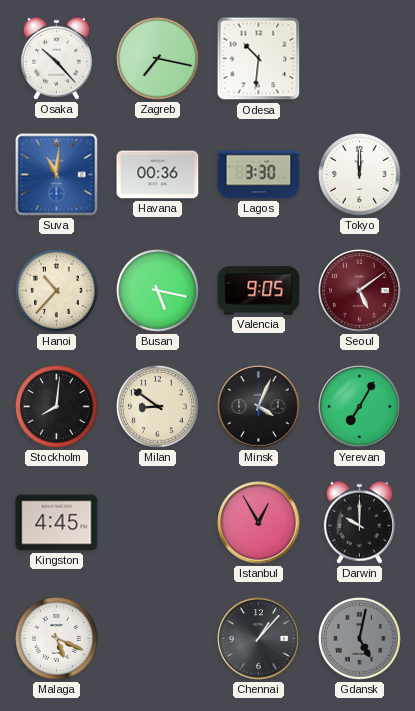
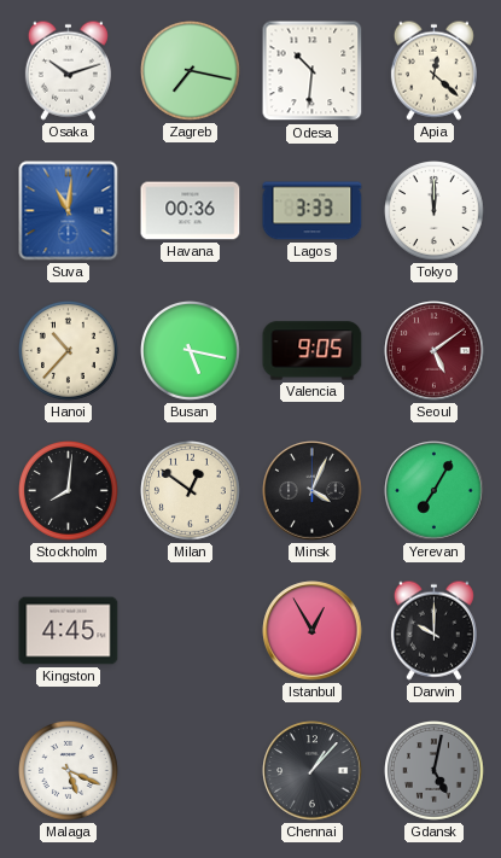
Osaka: 10:23 -> 10:12 (68, 70)
Apia: none -> 12:22 (433, 70)
Lagos: 3:30 -> 3:33 (313, 211)
Milan: 8:51 -> 12:51 (191, 491)
